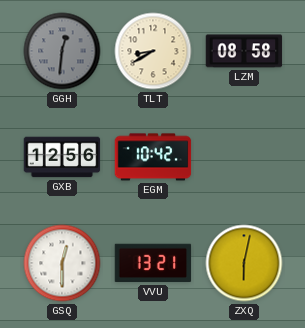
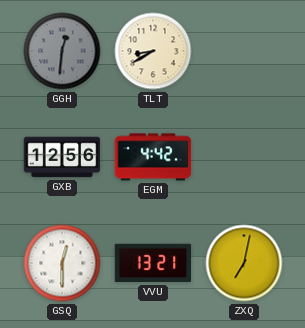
LZM: 08:58 -> none (244, 51)
EGM: 10:42 -> 4:42 (153, 157)
ZXQ: 6:02 -> 7:02 (244, 263)
